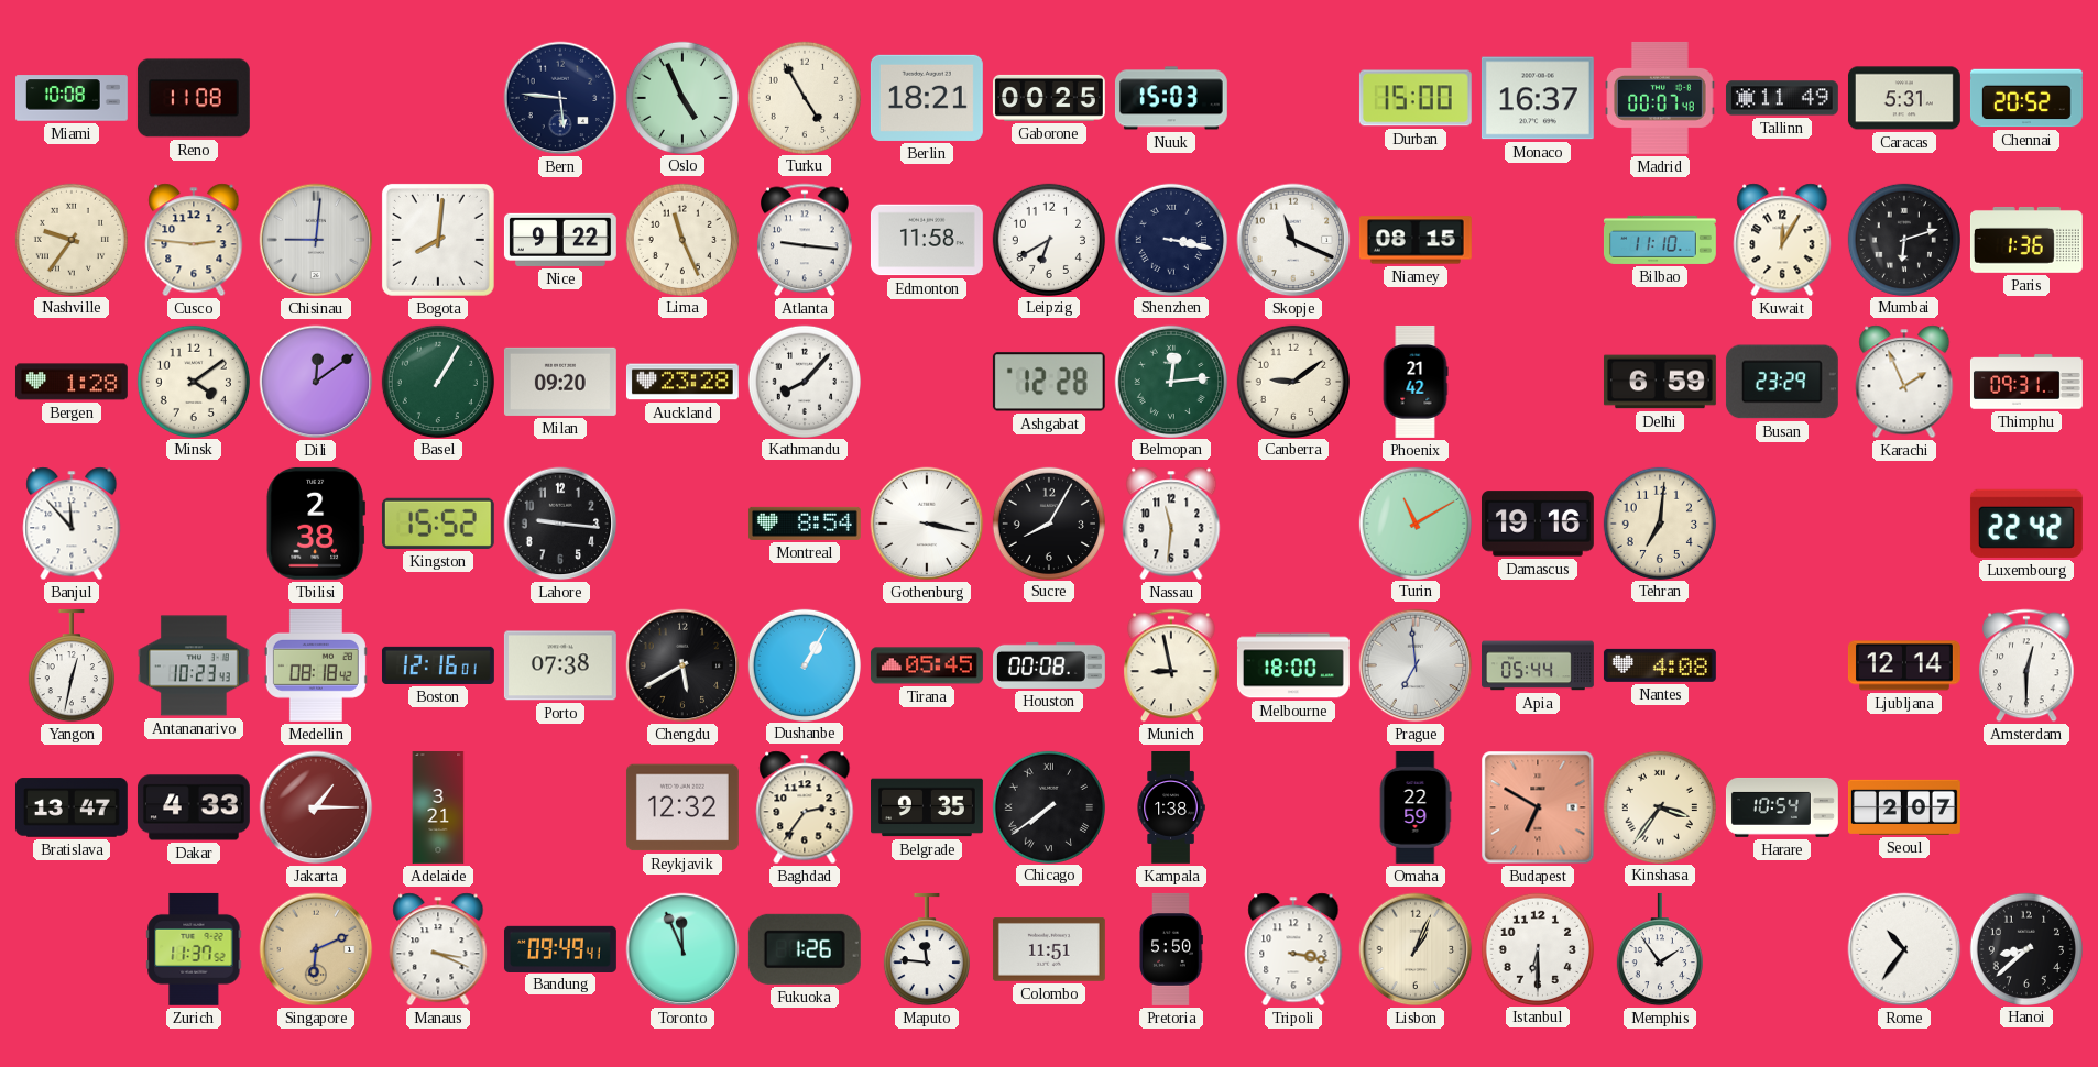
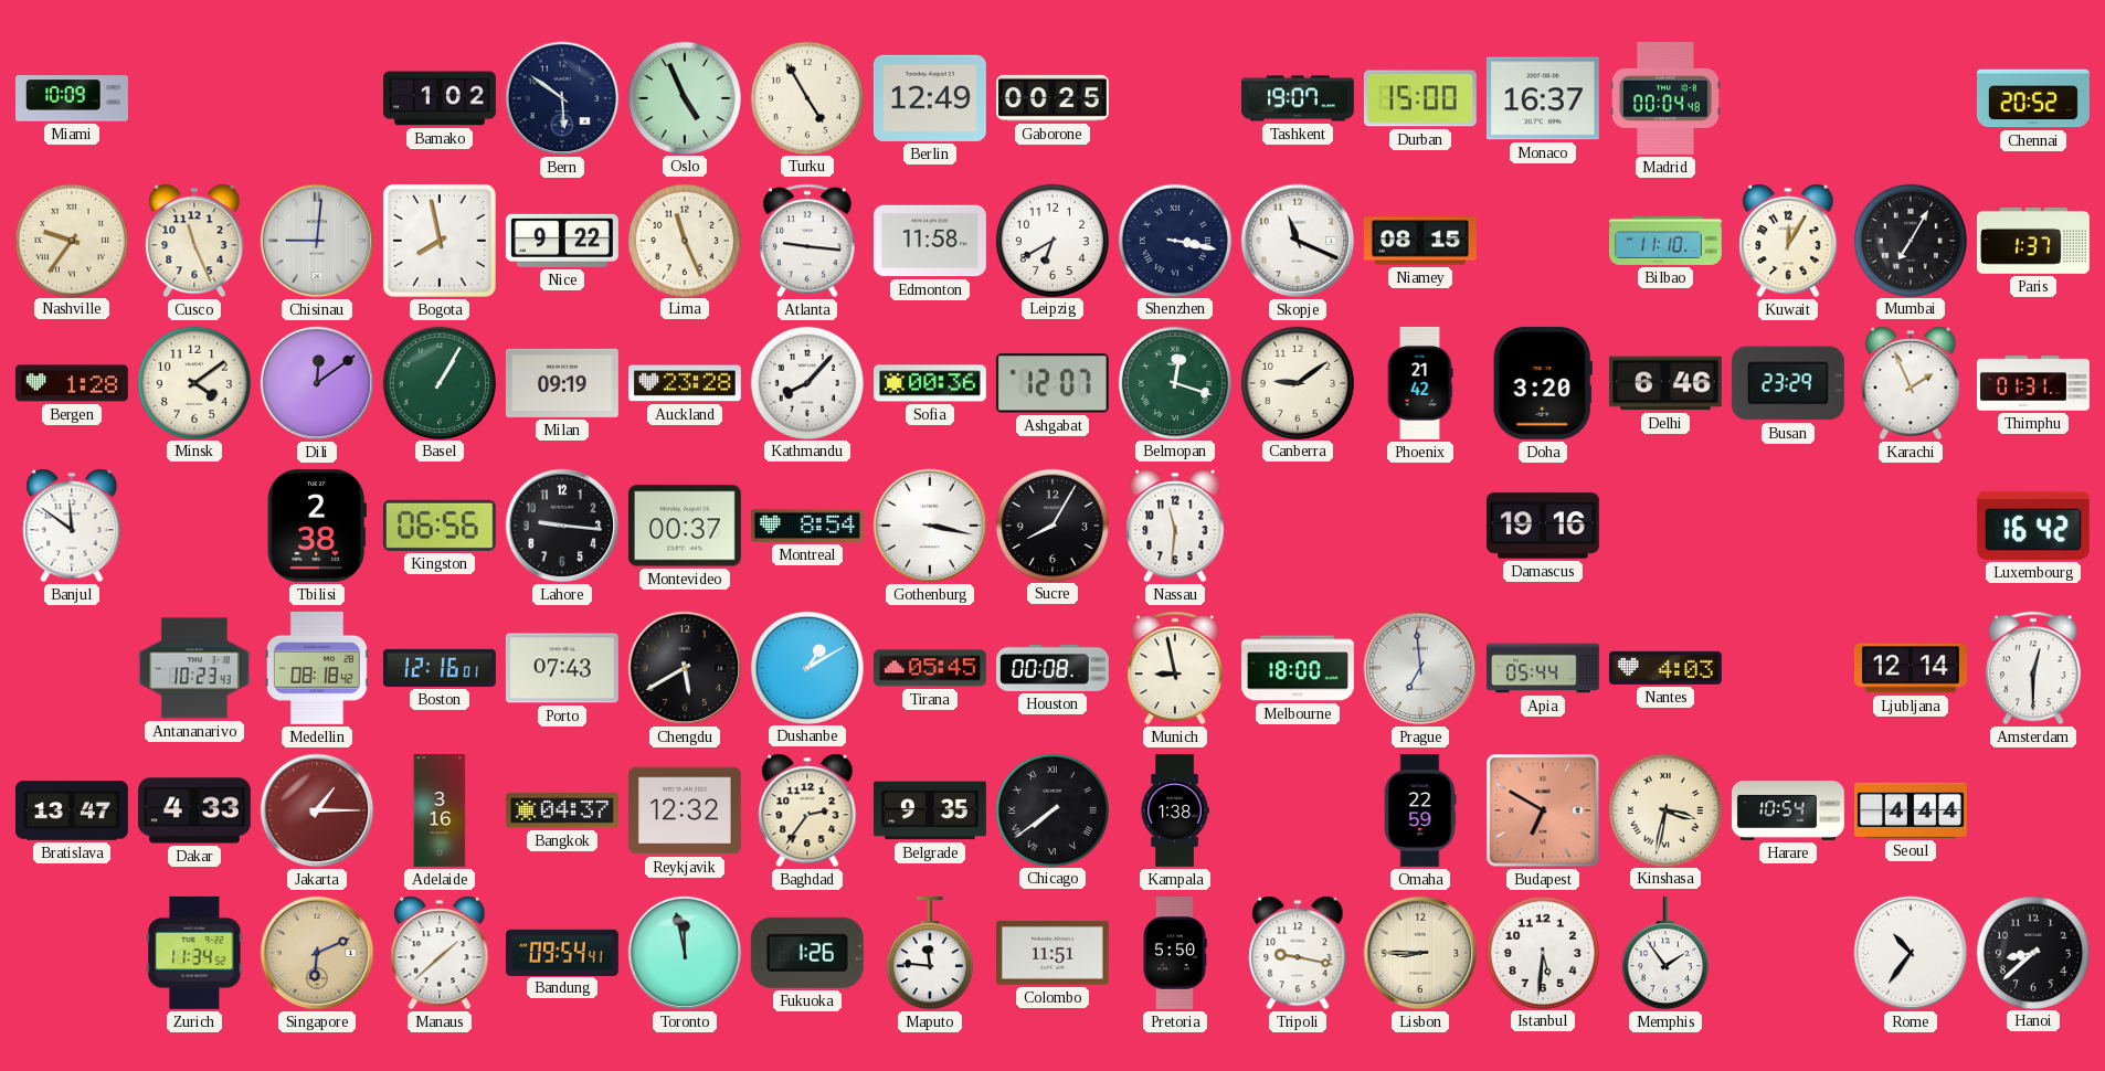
Miami: 10:08 -> 10:09 (73, 98)
Reno: 11:08 -> none (194, 98)
Bamako: none -> 1:02 (440, 98)
Bern: 5:46 -> 5:51 (562, 98)
Berlin: 18:21 -> 12:49 (930, 98)
Nuuk: 15:03 -> none (1171, 98)
Tashkent: none -> 19:07 (1299, 98)
Madrid: 00:07 -> 00:04 (1667, 98)
Tallinn: 11:49 -> none (1782, 98)
Caracas: 5:31 -> none (1904, 98)
Cusco: 2:46 -> 11:26 (194, 241)
Bogota: 8:01 -> 7:58 (440, 241)
Mumbai: 6:12 -> 7:05 (1910, 240)
Paris: 1:36 -> 1:37 (2033, 241)
Milan: 09:20 -> 09:19 (562, 383)
Sofia: none -> 00:36 (930, 383)
Ashgabat: 12:28 -> 12:07 (1052, 383)
Belmopan: 12:14 -> 12:18 (1174, 382)
Doha: none -> 3:20 (1543, 383)
Delhi: 6:59 -> 6:46 (1665, 383)
Thimphu: 09:31 -> 01:31 (2033, 383)
Banjul: 11:53 -> 11:51 (72, 526)
Kingston: 15:52 -> 06:56 (440, 526)
Montevideo: none -> 00:37 (685, 526)
Turin: 11:10 -> none (1414, 522)
Tehran: 7:01 -> none (1659, 522)
Luxembourg: 22:42 -> 16:42 (2033, 526)
Yangon: 12:32 -> none (72, 665)
Porto: 07:38 -> 07:43 (562, 668)
Dushanbe: 1:05 -> 1:10 (806, 667)
Nantes: 4:08 -> 4:03 (1665, 668)
Adelaide: 3:21 -> 3:16 (440, 812)
Bangkok: none -> 04:37 (562, 810)
Kinshasa: 3:36 -> 3:32 (1664, 809)
Seoul: 2:07 -> 4:44 (1912, 810)
Zurich: 11:37 -> 11:34 (194, 953)
Manaus: 3:19 -> 1:38 (440, 953)
Bandung: 09:49 -> 09:54 (562, 952)
Toronto: 11:56 -> 11:58 (685, 953)
Tripoli: 3:17 -> 9:17 (1298, 953)
Lisbon: 1:04 -> 8:45 (1420, 953)
Istanbul: 6:30 -> 5:31 (1542, 952)
